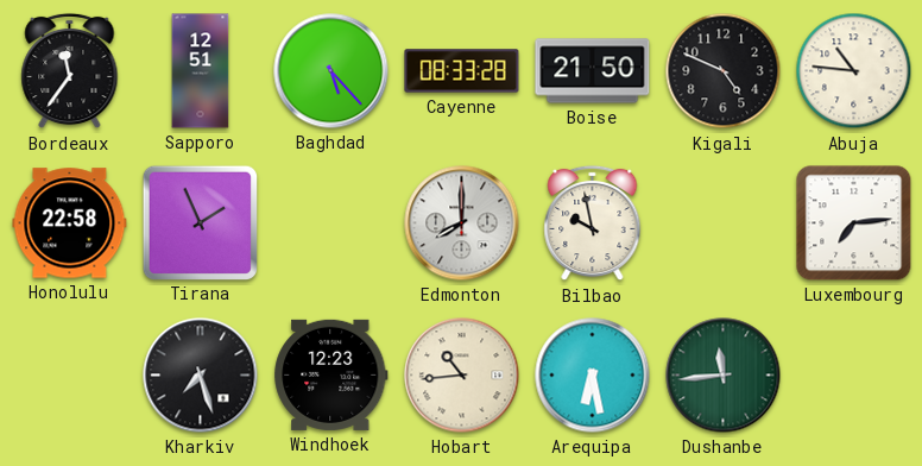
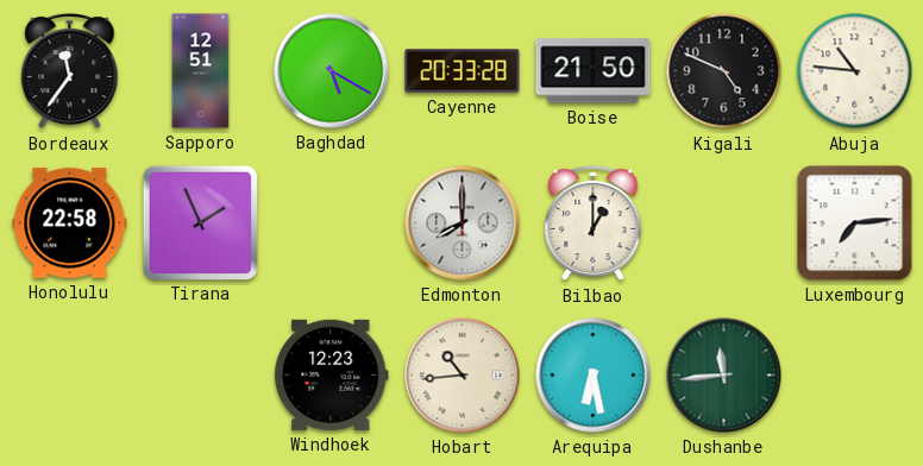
Baghdad: 5:23 -> 5:20 (332, 71)
Cayenne: 08:33 -> 20:33 (463, 71)
Bilbao: 9:58 -> 1:00 (594, 223)
Kharkiv: 7:27 -> none (201, 376)
